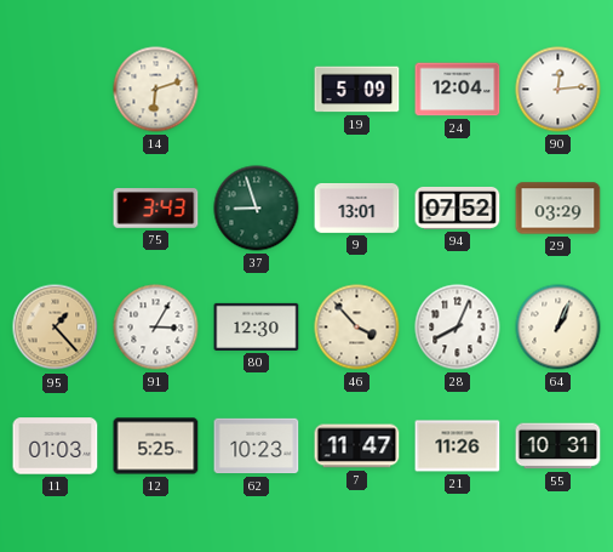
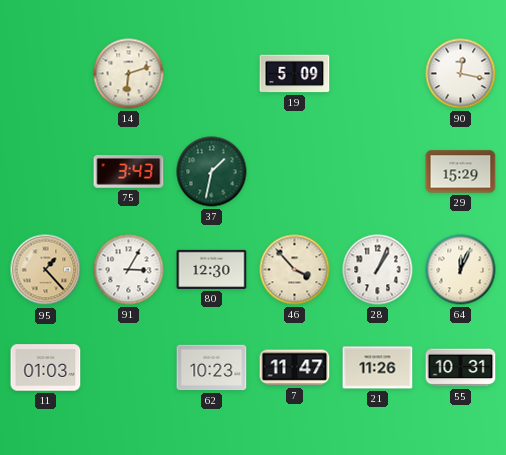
24: 12:04 -> none (458, 90)
90: 12:14 -> 12:17 (461, 74)
37: 8:57 -> 1:32 (212, 172)
9: 13:01 -> none (357, 207)
94: 07:52 -> none (458, 207)
29: 03:29 -> 15:29 (461, 172)
28: 8:04 -> 1:04 (378, 270)
64: 1:04 -> 12:04 (461, 270)
12: 5:25 -> none (156, 446)
